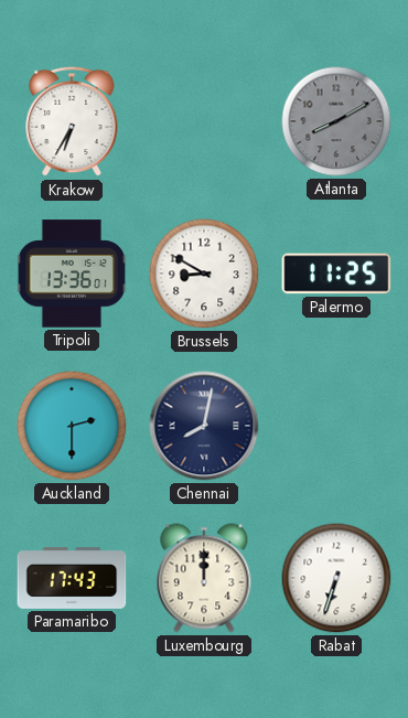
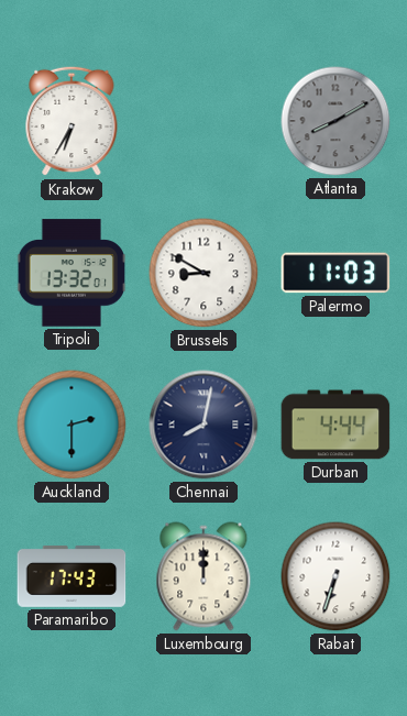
Tripoli: 13:36 -> 13:32 (71, 273)
Palermo: 11:25 -> 11:03 (335, 273)
Durban: none -> 4:44 (335, 425)
